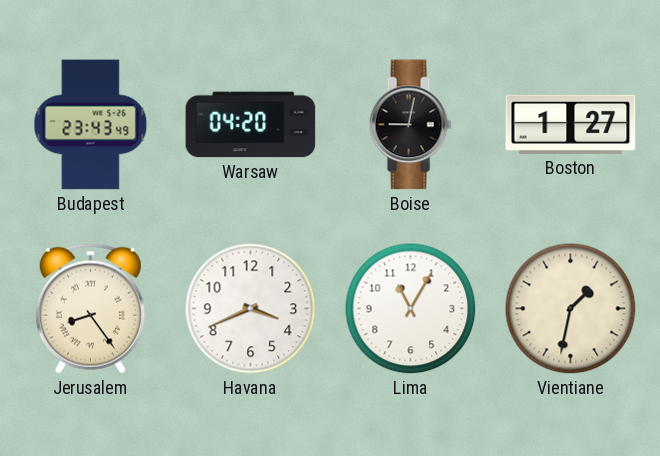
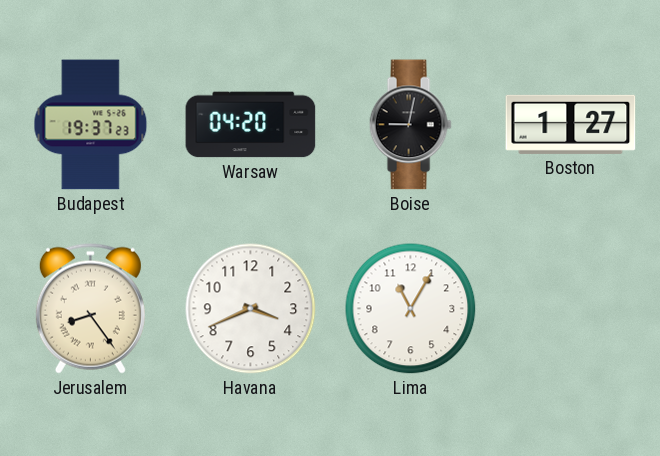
Budapest: 23:43 -> 19:37 (91, 125)
Vientiane: 1:32 -> none (571, 309)
